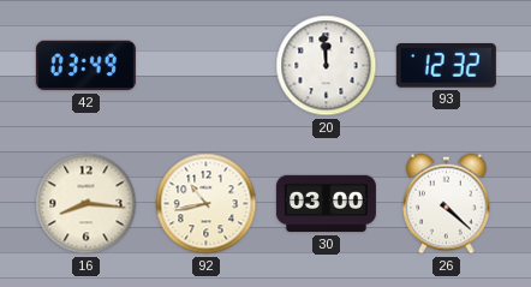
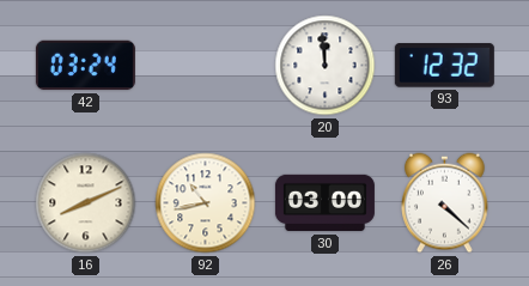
42: 03:49 -> 03:24 (85, 66)
16: 8:16 -> 8:11 (86, 203)
